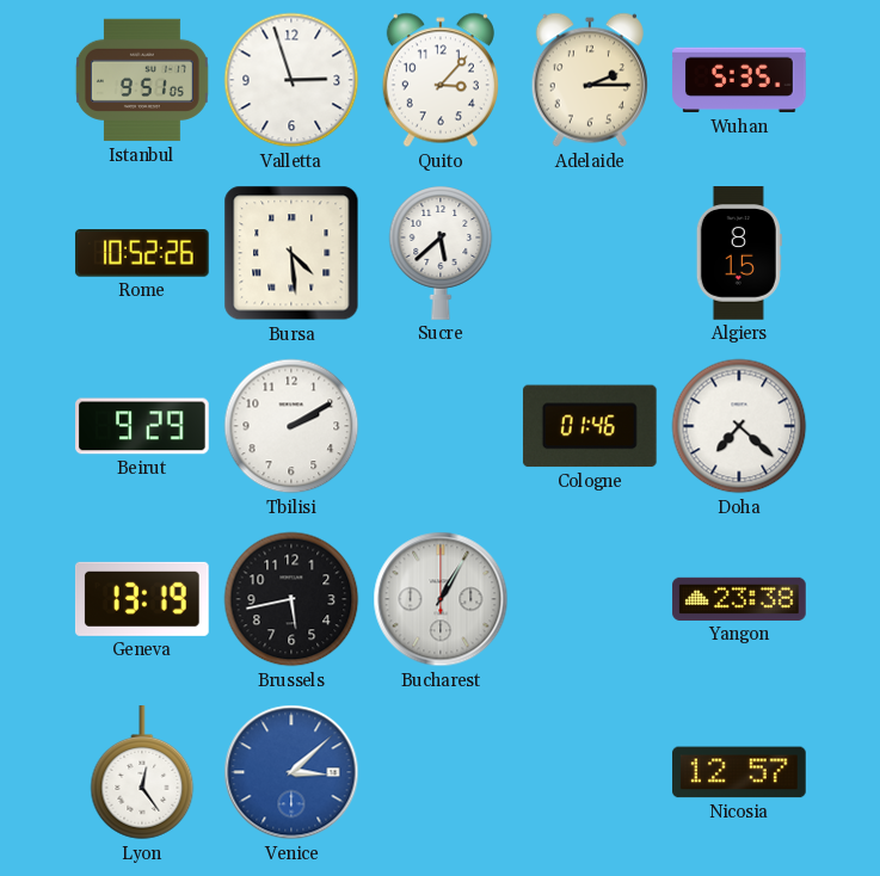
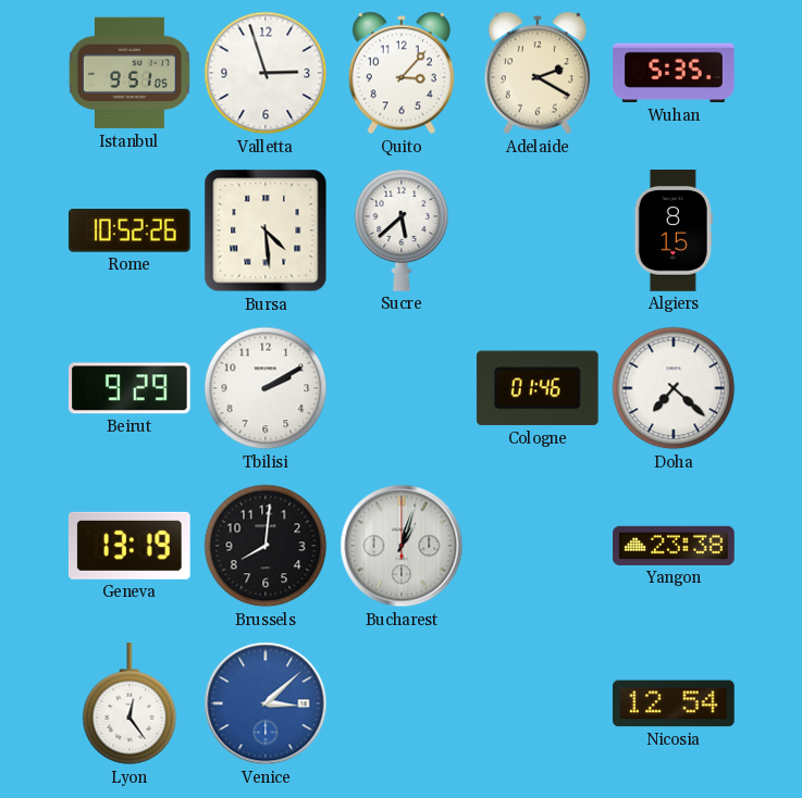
Adelaide: 2:15 -> 2:20 (538, 73)
Brussels: 5:43 -> 8:01 (266, 546)
Bucharest: 1:05 -> 1:03 (402, 546)
Nicosia: 12:57 -> 12:54 (674, 703)
